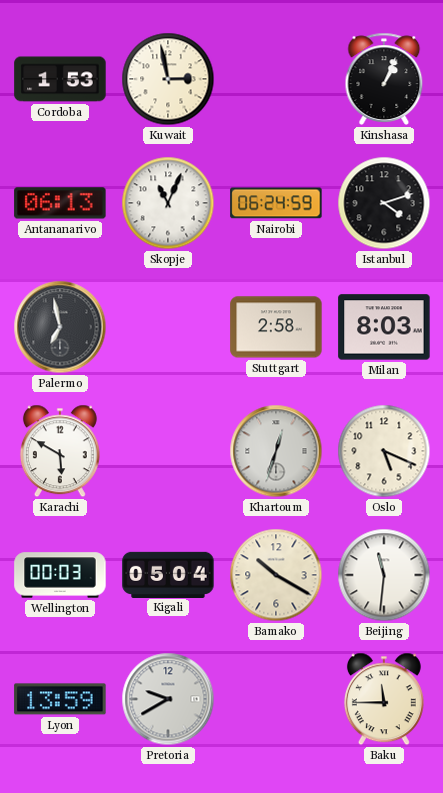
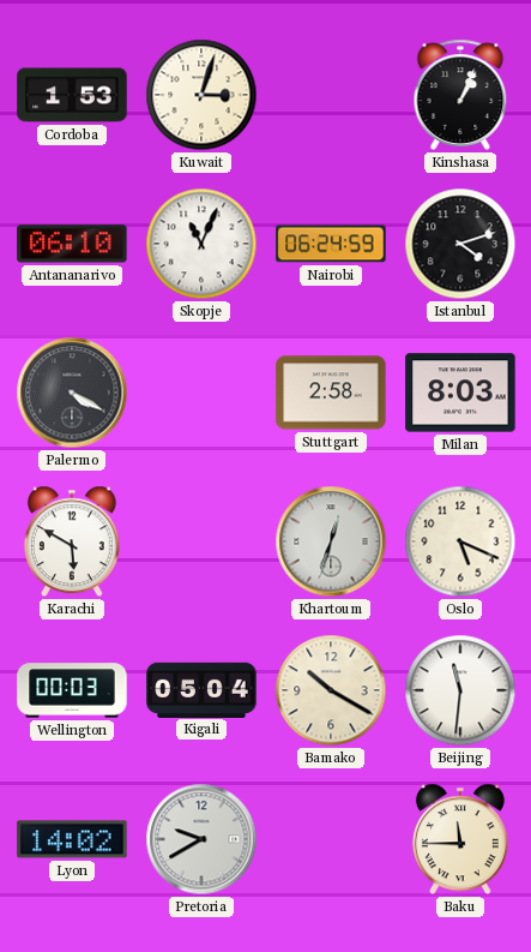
Kuwait: 2:58 -> 3:03 (201, 95)
Antananarivo: 06:13 -> 06:10 (72, 244)
Palermo: 6:58 -> 4:20 (72, 393)
Lyon: 13:59 -> 14:02 (72, 839)
